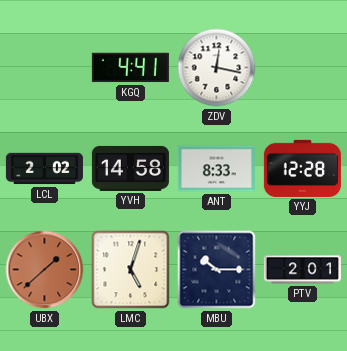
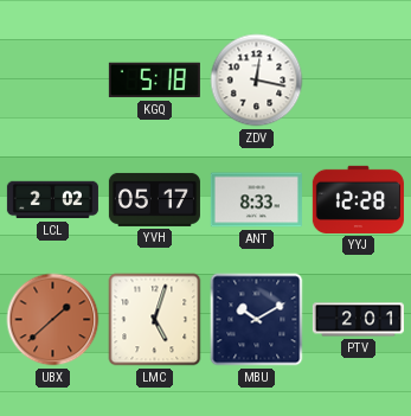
KGQ: 4:41 -> 5:18 (154, 81)
YVH: 14:58 -> 05:17 (154, 199)
MBU: 10:15 -> 10:10 (257, 320)
